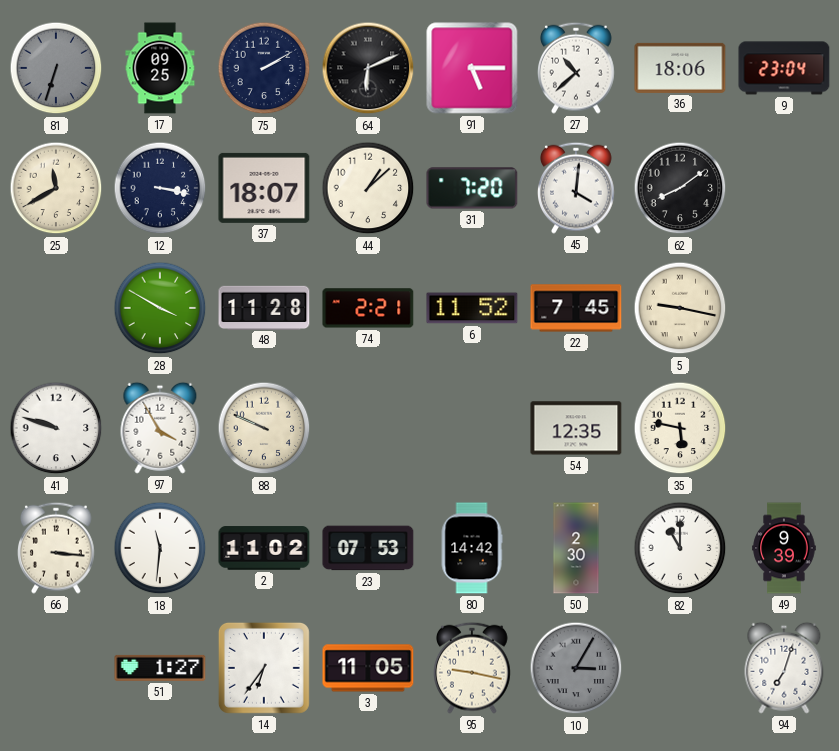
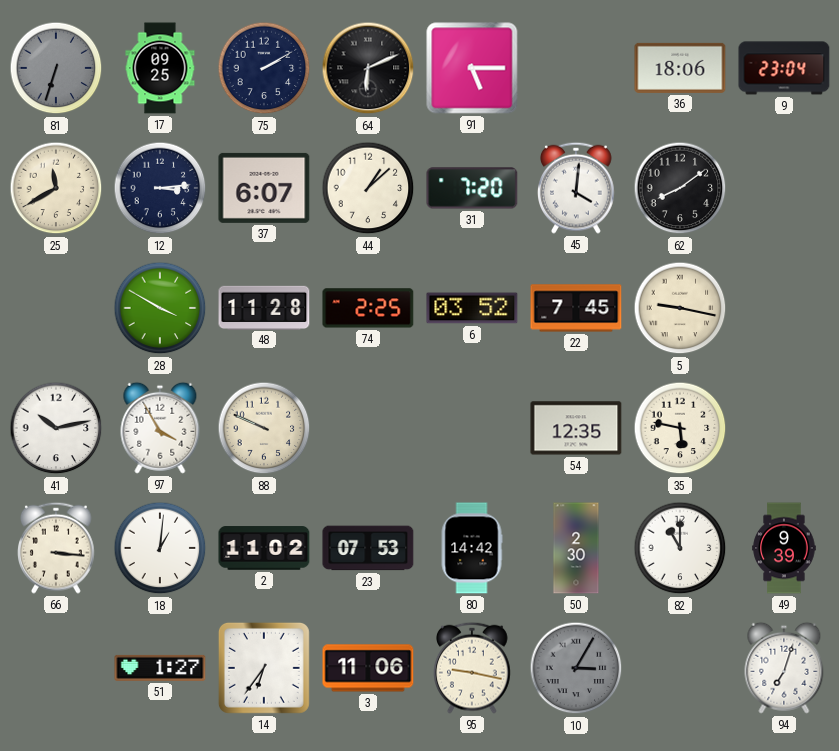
27: 10:38 -> none (577, 68)
12: 3:17 -> 3:14 (160, 188)
37: 18:07 -> 6:07 (264, 188)
74: 2:21 -> 2:25 (368, 308)
6: 11:52 -> 03:52 (472, 308)
41: 9:48 -> 10:13 (56, 428)
18: 11:31 -> 1:01 (160, 548)
3: 11:05 -> 11:06 (368, 668)
